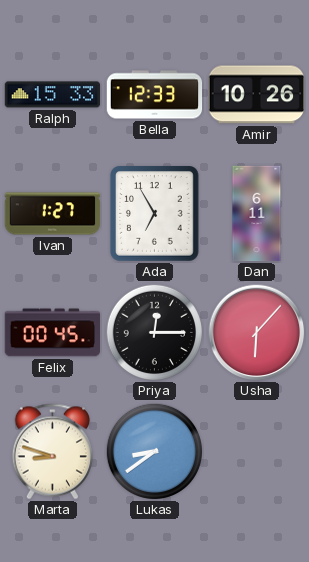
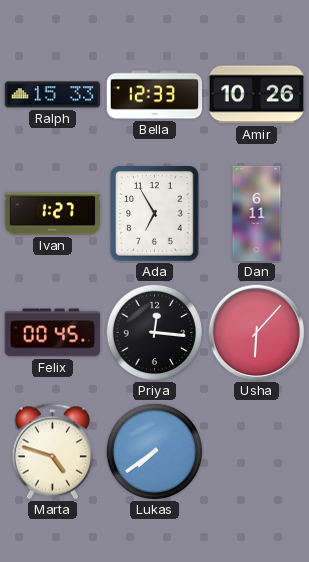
Priya: 12:15 -> 12:16 (154, 332)
Marta: 8:48 -> 4:48 (52, 452)
Lukas: 8:39 -> 7:39 (154, 451)
